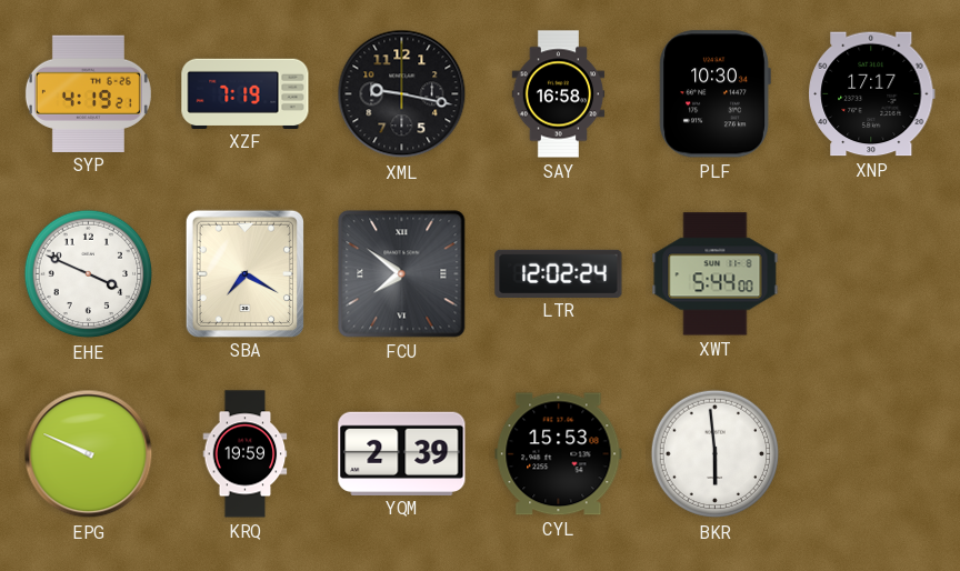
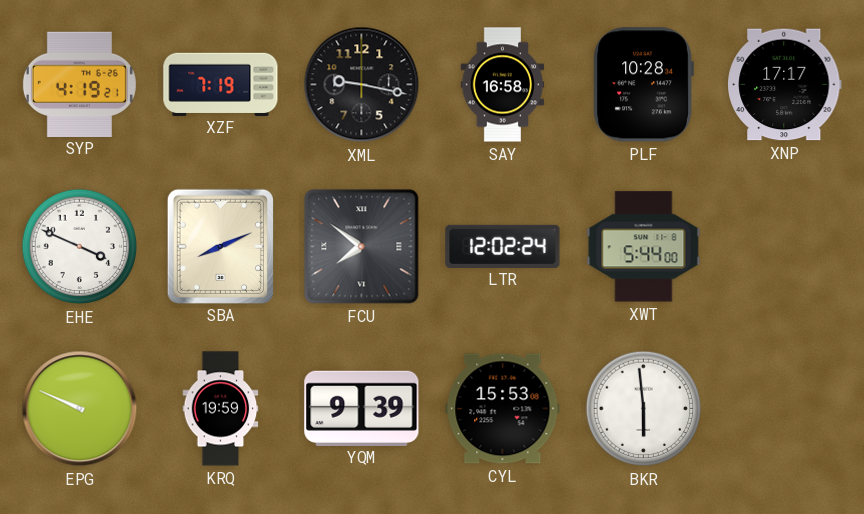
PLF: 10:30 -> 10:28 (643, 85)
SBA: 7:20 -> 8:11 (220, 246)
YQM: 2:39 -> 9:39 (362, 408)
